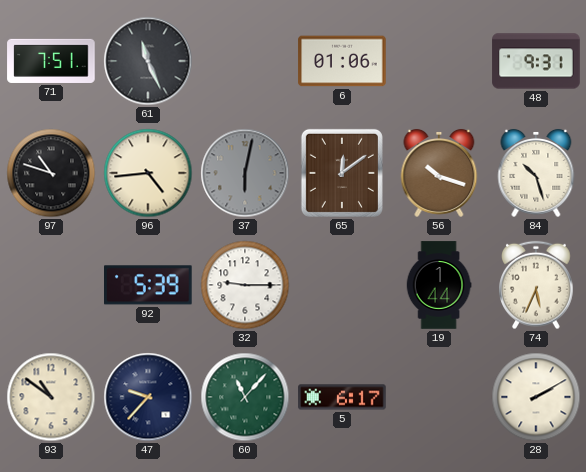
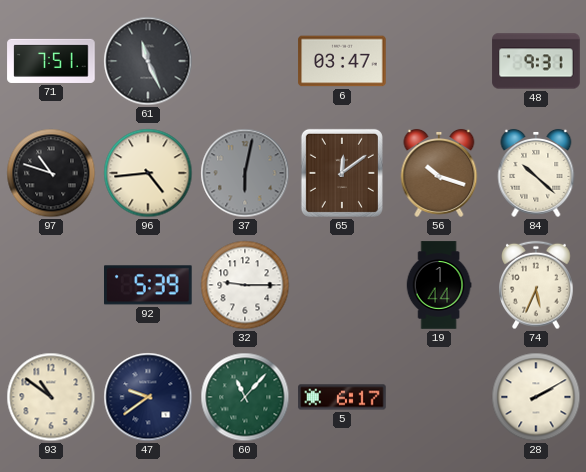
6: 01:06 -> 03:47 (342, 61)
84: 10:27 -> 10:22 (536, 173)
47: 9:37 -> 9:39 (148, 397)
